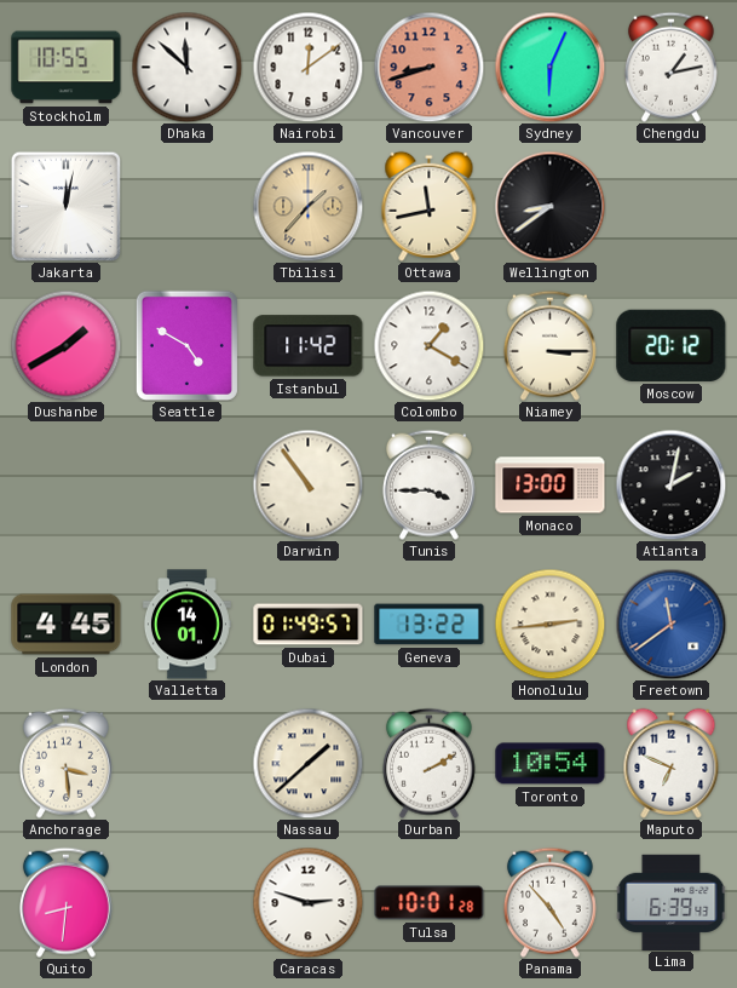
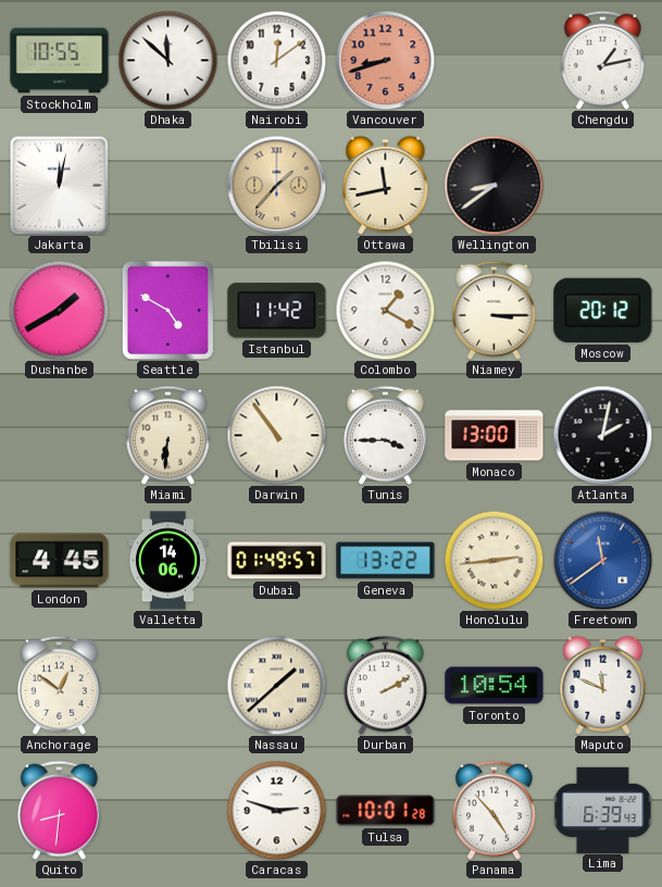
Sydney: 6:04 -> none (549, 67)
Miami: none -> 6:31 (167, 435)
Valletta: 14:01 -> 14:06 (167, 561)
Anchorage: 3:29 -> 12:51 (59, 685)
Maputo: 6:49 -> 11:49 (603, 685)
